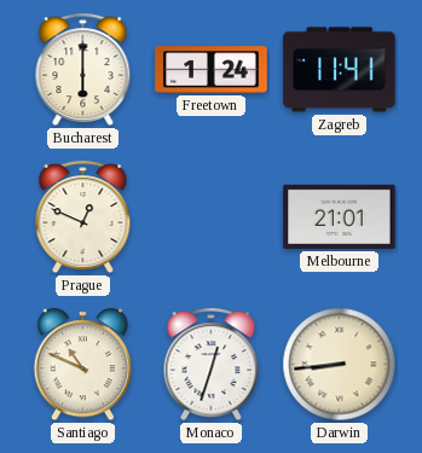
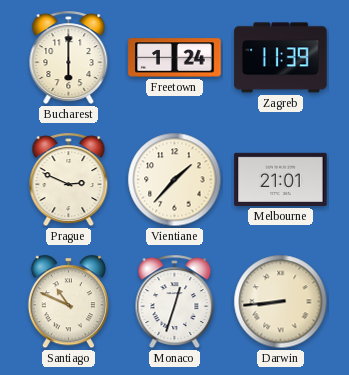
Zagreb: 11:41 -> 11:39 (281, 58)
Prague: 12:49 -> 2:49 (69, 180)
Vientiane: none -> 1:37 (175, 180)
